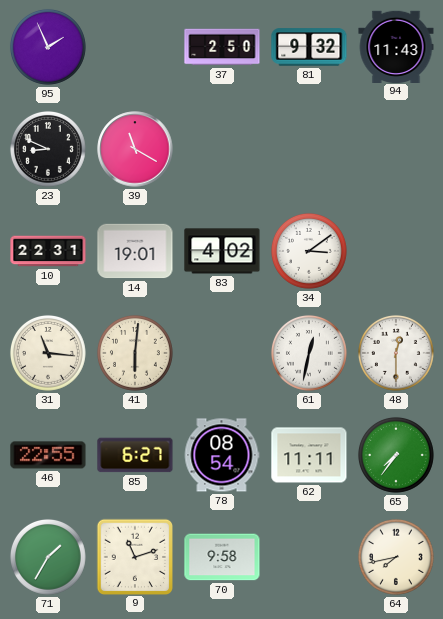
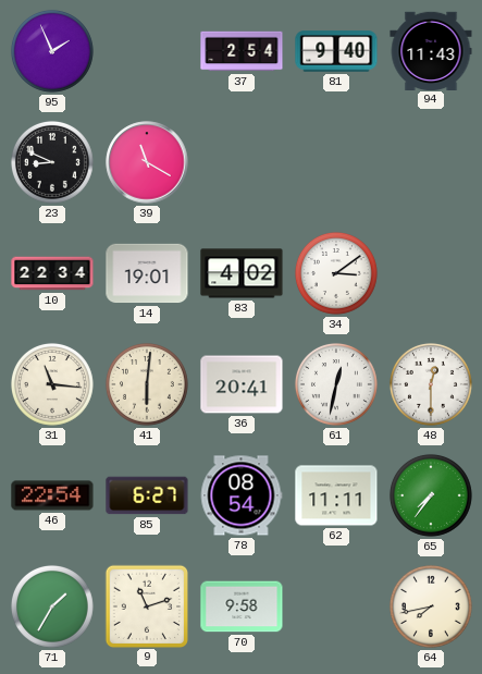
37: 2:50 -> 2:54 (242, 51)
81: 9:32 -> 9:40 (336, 51)
10: 22:31 -> 22:34 (52, 273)
36: none -> 20:41 (242, 384)
46: 22:55 -> 22:54 (52, 495)
